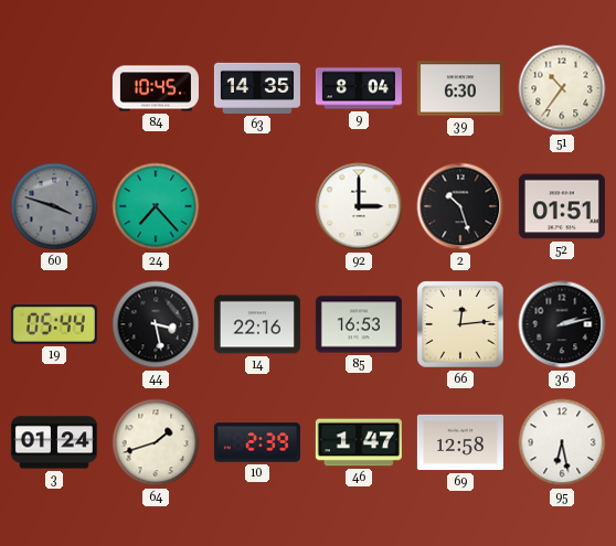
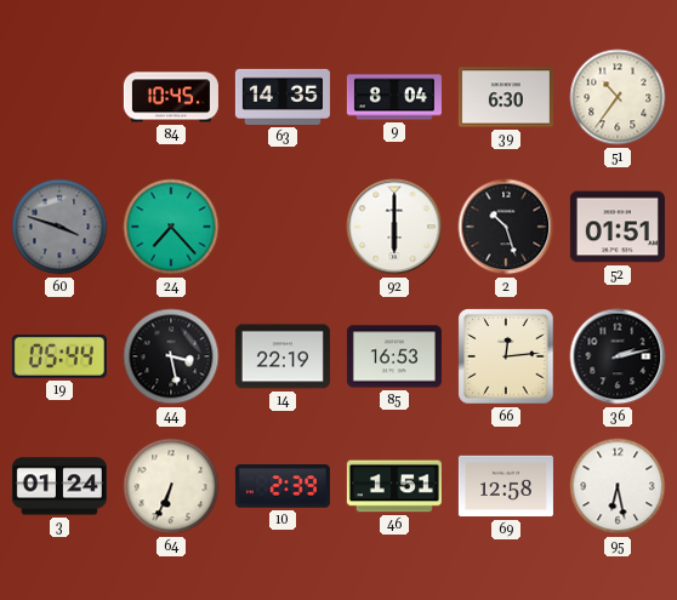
92: 3:00 -> 6:00 (394, 227)
14: 22:16 -> 22:19 (283, 356)
64: 1:42 -> 6:34 (171, 486)
46: 1:47 -> 1:51 (394, 486)
